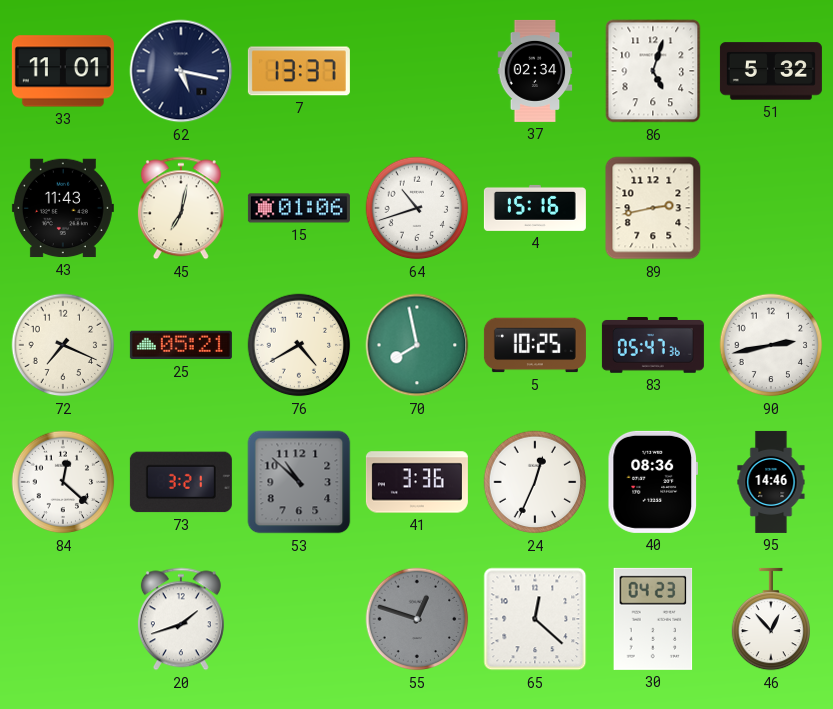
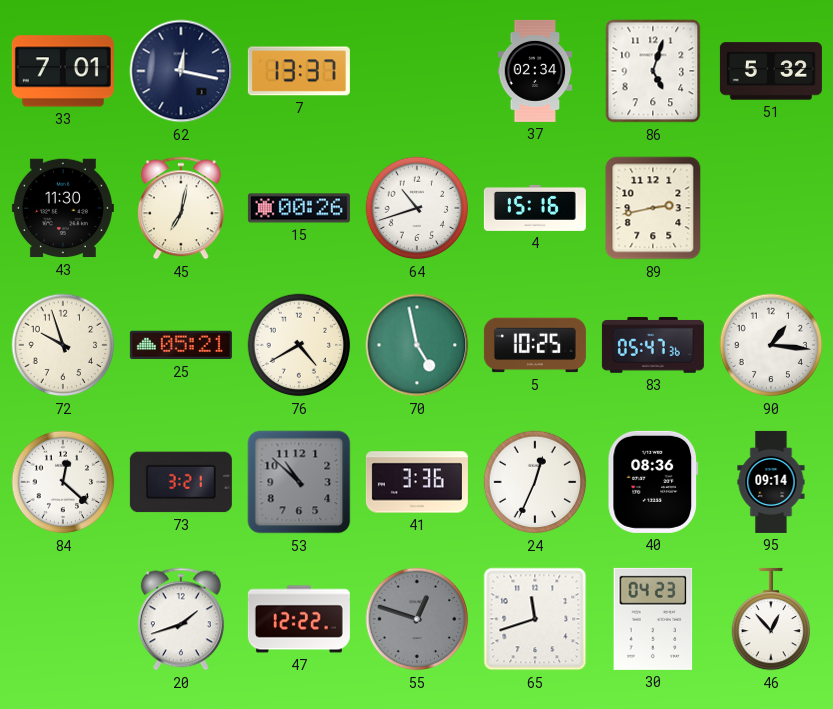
33: 11:01 -> 7:01 (63, 71)
62: 5:17 -> 12:17 (181, 71)
43: 11:43 -> 11:30 (63, 208)
15: 01:06 -> 00:26 (299, 208)
72: 7:19 -> 9:57 (63, 345)
70: 7:58 -> 4:58 (417, 345)
90: 2:43 -> 1:16 (771, 345)
95: 14:46 -> 09:14 (771, 482)
47: none -> 12:22 (299, 619)
65: 12:22 -> 11:42 (535, 619)
